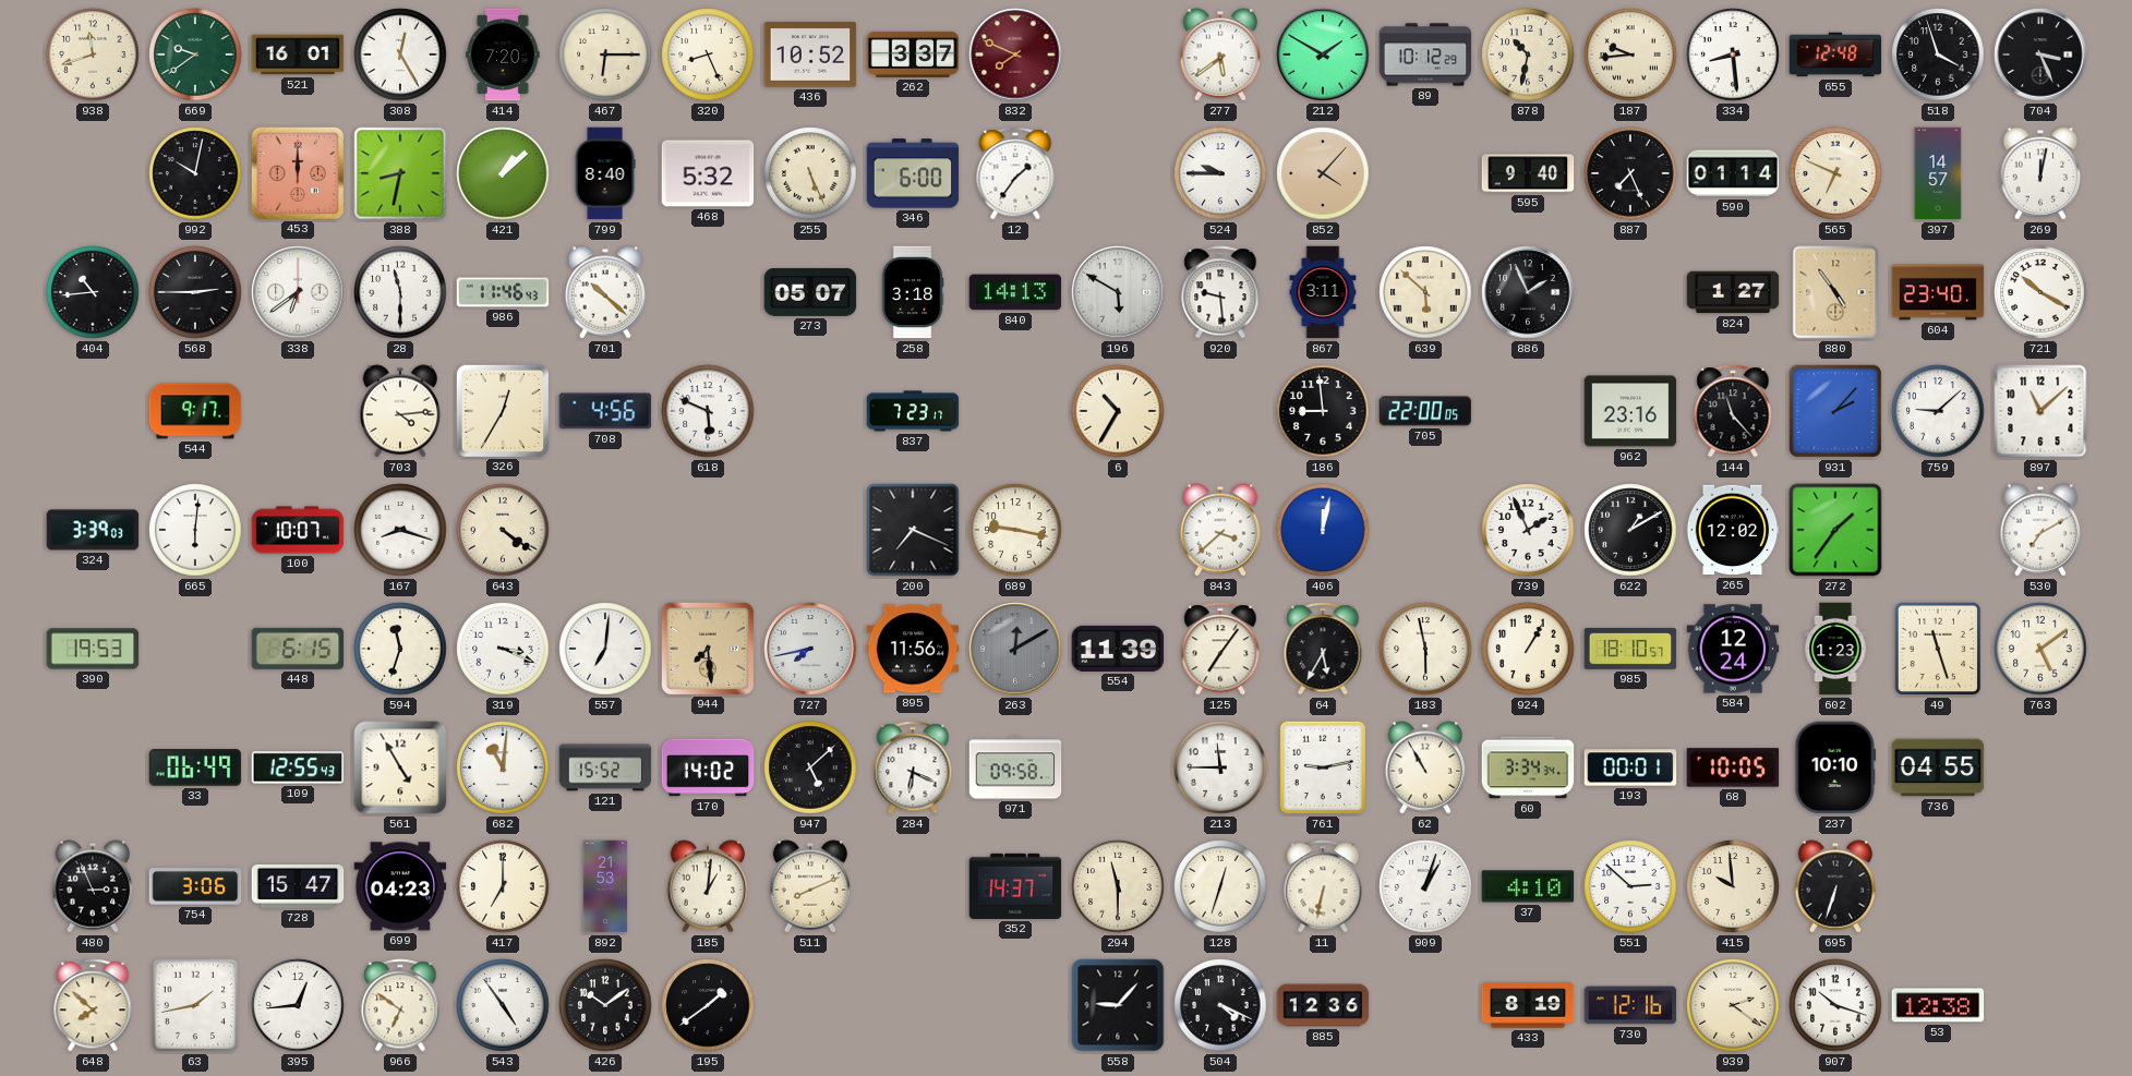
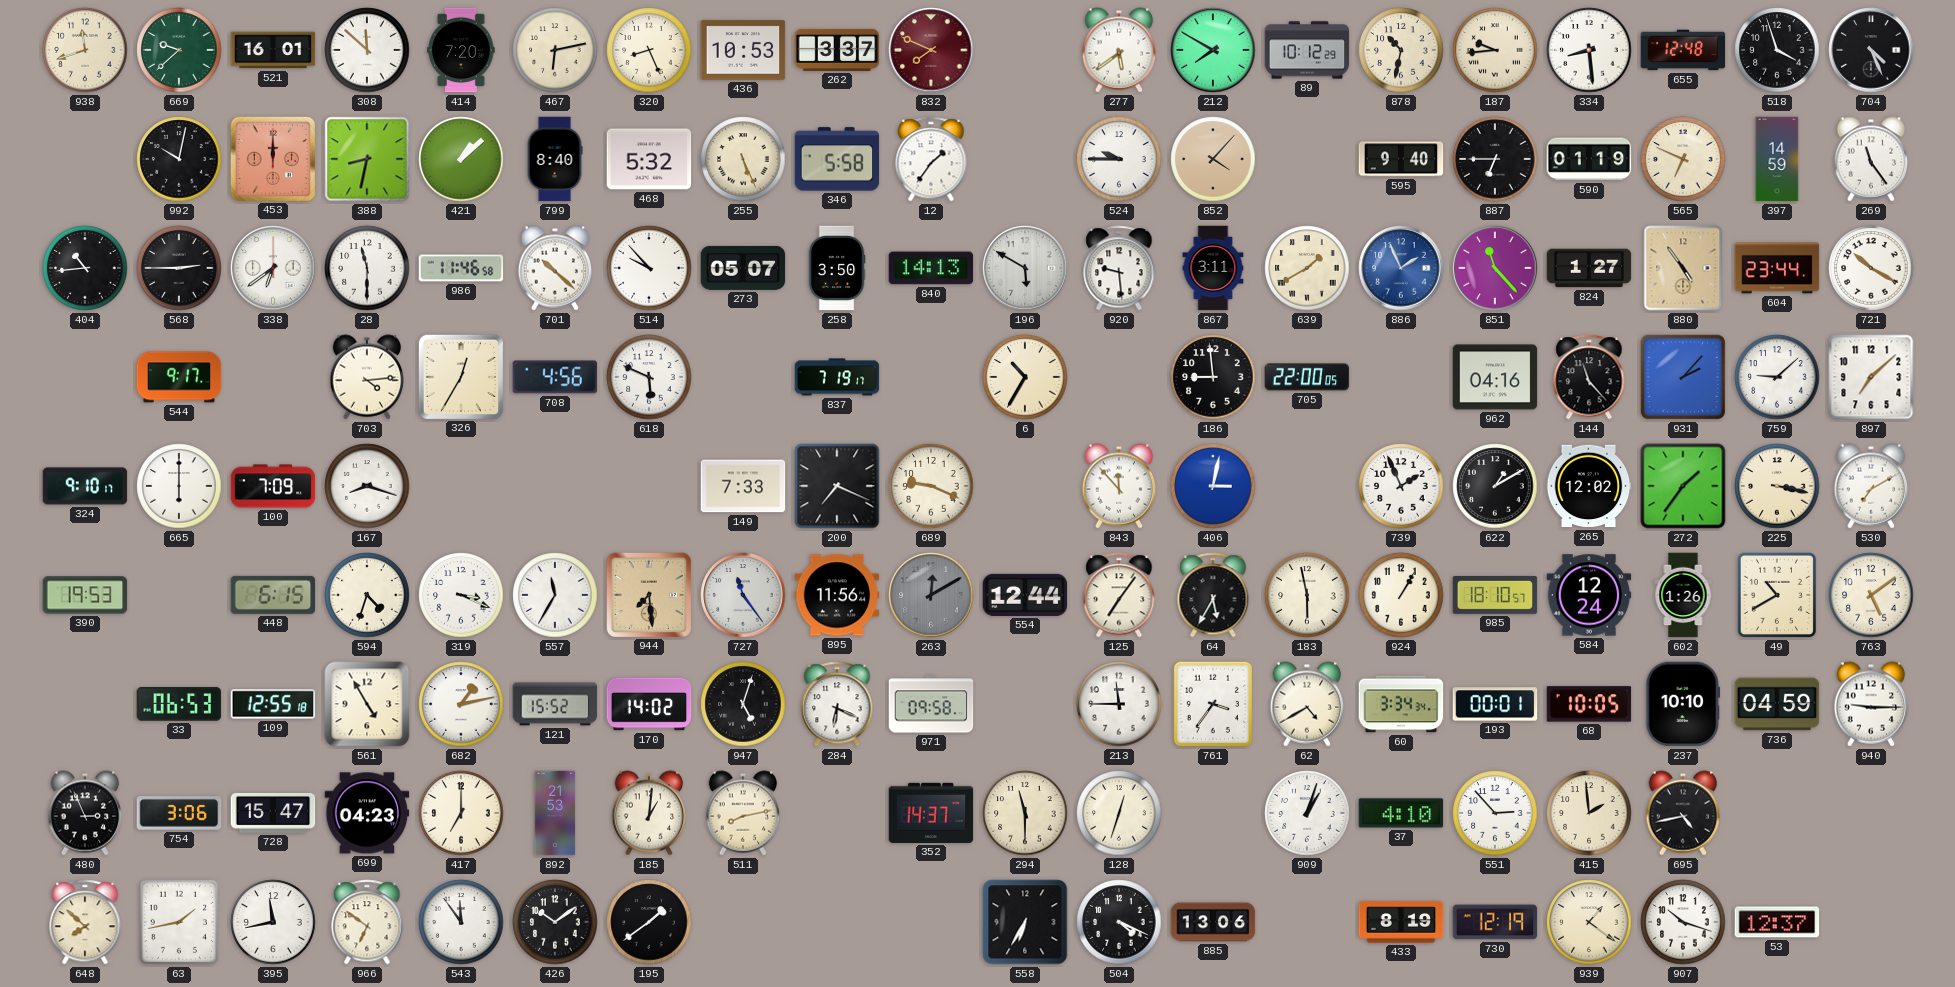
669: 9:39 -> 9:38 (179, 50)
308: 12:25 -> 11:52 (367, 50)
467: 6:15 -> 6:13 (555, 50)
436: 10:52 -> 10:53 (743, 50)
212: 1:50 -> 7:50 (1213, 50)
704: 3:26 -> 4:26 (1871, 50)
346: 6:00 -> 5:58 (837, 159)
887: 7:26 -> 6:45 (1495, 159)
590: 01:14 -> 01:19 (1589, 159)
397: 14:57 -> 14:59 (1777, 159)
269: 12:02 -> 11:24 (1871, 159)
986: 11:46:43 -> 11:46:58 (461, 268)
514: none -> 9:53 (649, 268)
258: 3:18 -> 3:50 (837, 268)
639: 5:52 -> 1:40 (1307, 268)
886 dial: black -> blue (1401, 268)
851: none -> 11:23 (1495, 268)
604: 23:40 -> 23:44 (1777, 268)
837: 7:23 -> 7:19 (837, 377)
962: 23:16 -> 04:16 (1495, 377)
897: 11:08 -> 7:08 (1871, 377)
324: 3:39 -> 9:10 (85, 486)
665: 6:01 -> 6:00 (179, 486)
100: 10:07 -> 7:09 (273, 486)
643: 4:21 -> none (503, 530)
149: none -> 7:33 (743, 486)
689: 9:17 -> 9:19 (931, 486)
843: 3:38 -> 11:53 (1119, 486)
406: 12:02 -> 3:02 (1213, 486)
225: none -> 3:17 (1777, 486)
594: 11:33 -> 4:33 (367, 595)
557: 7:01 -> 11:35 (555, 595)
727: 7:43 -> 11:24 (743, 595)
554: 11:39 -> 12:44 (1025, 595)
602: 1:23 -> 1:26 (1683, 595)
49: 11:27 -> 10:40 (1777, 595)
33: 06:49 -> 06:53 (179, 704)
109: 12:55:43 -> 12:55:18 (273, 704)
682: 11:01 -> 1:13 (461, 704)
947: 5:08 -> 5:03 (743, 704)
761: 9:13 -> 3:36 (1213, 704)
62: 10:55 -> 4:40 (1307, 704)
736: 04:55 -> 04:59 (1777, 704)
940: none -> 9:15 (1871, 704)
511: 8:11 -> 8:13 (743, 813)
11: 6:32 -> none (1323, 886)
551: 2:52 -> 2:53 (1495, 813)
415: 9:59 -> 1:59 (1589, 813)
695: 6:33 -> 4:43 (1683, 813)
395: 12:44 -> 11:43 (273, 922)
543: 4:54 -> 11:54 (461, 922)
558: 9:07 -> 6:35 (1025, 922)
885: 12:36 -> 13:06 (1213, 922)
730: 12:16 -> 12:19 (1495, 922)
939: 2:21 -> 1:21 (1589, 922)
53: 12:38 -> 12:37 (1777, 922)
